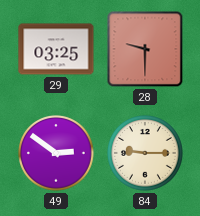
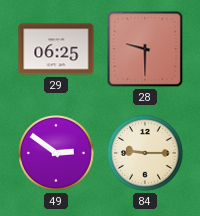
29: 03:25 -> 06:25 (56, 49)
